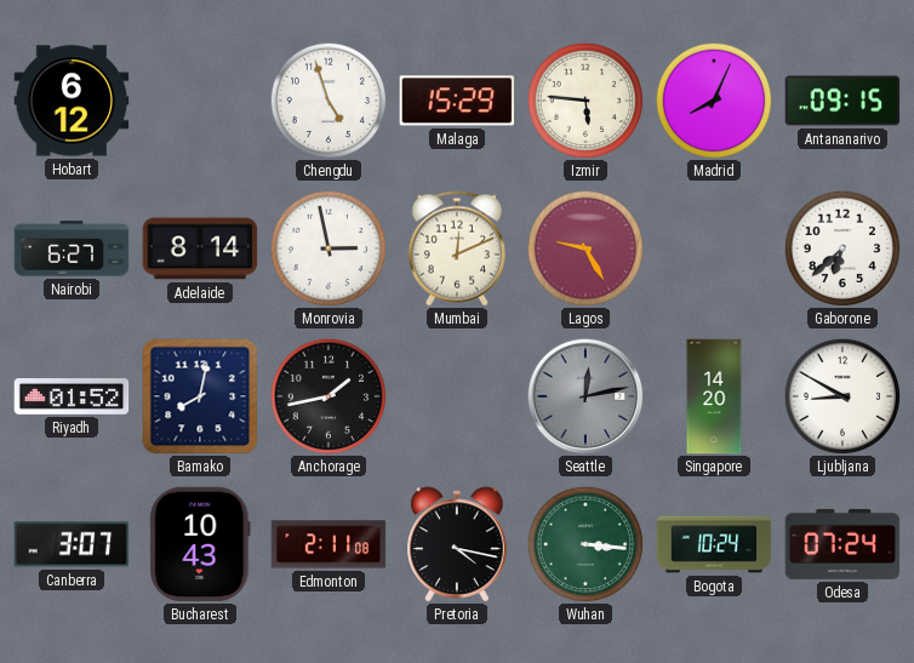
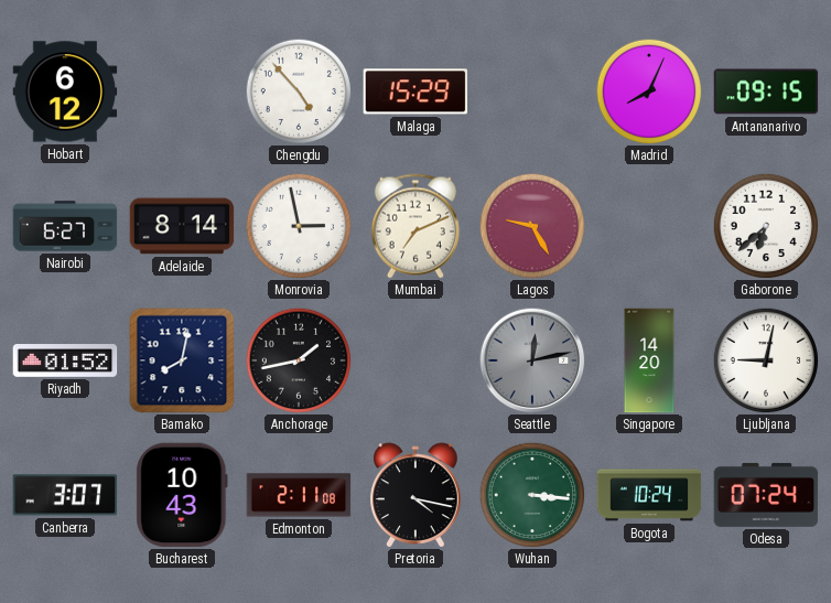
Chengdu: 4:57 -> 4:53 (299, 91)
Izmir: 5:46 -> none (585, 101)
Mumbai: 12:11 -> 7:11 (415, 226)
Ljubljana: 8:50 -> 9:02 (766, 360)
